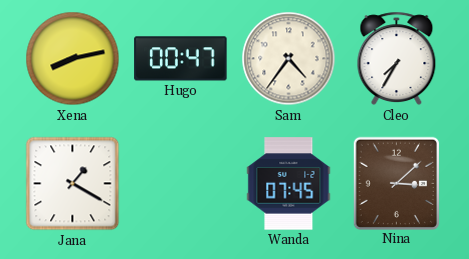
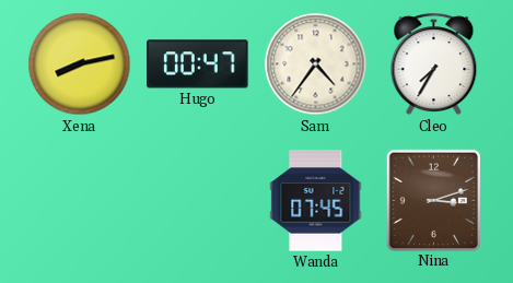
Jana: 1:20 -> none (73, 184)
Nina: 3:08 -> 3:12 (433, 200)
